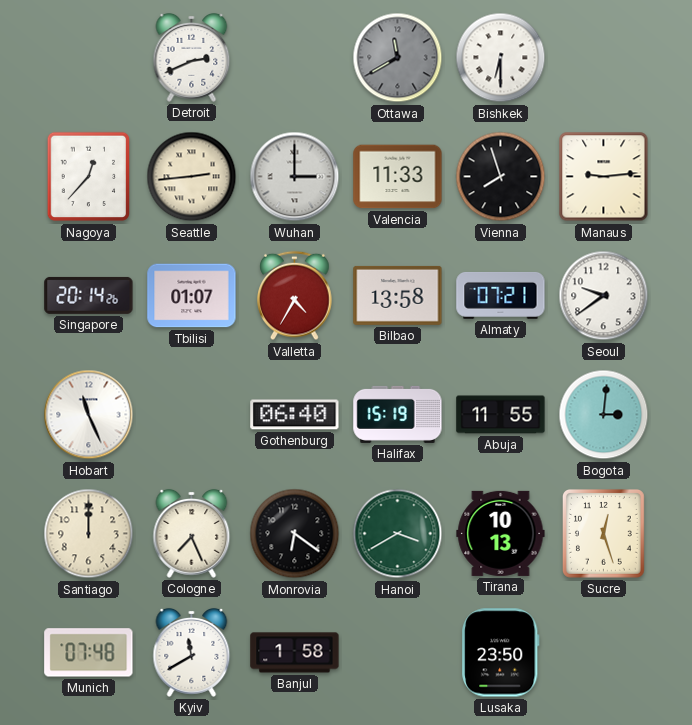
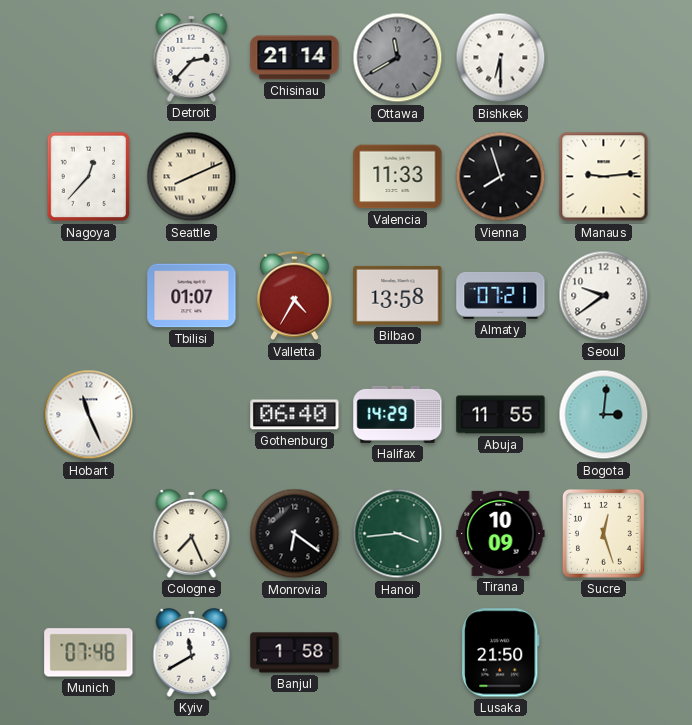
Detroit: 2:41 -> 2:37 (192, 57)
Chisinau: none -> 21:14 (295, 58)
Seattle: 2:44 -> 8:11 (192, 177)
Wuhan: 3:00 -> none (295, 177)
Singapore: 20:14 -> none (89, 295)
Halifax: 15:19 -> 14:29 (398, 414)
Santiago: 12:00 -> none (89, 534)
Hanoi: 3:40 -> 3:44 (398, 534)
Tirana: 10:13 -> 10:09 (501, 533)
Lusaka: 23:50 -> 21:50 (501, 653)
